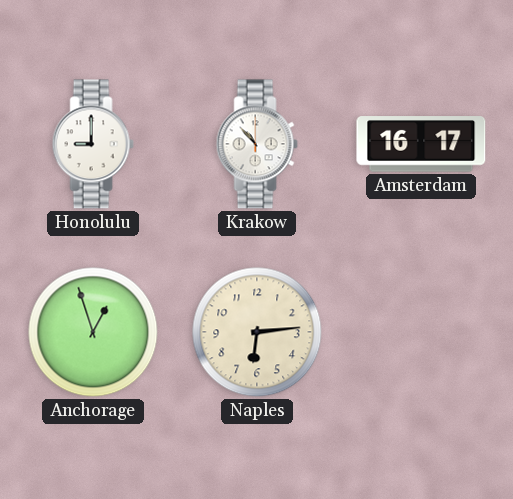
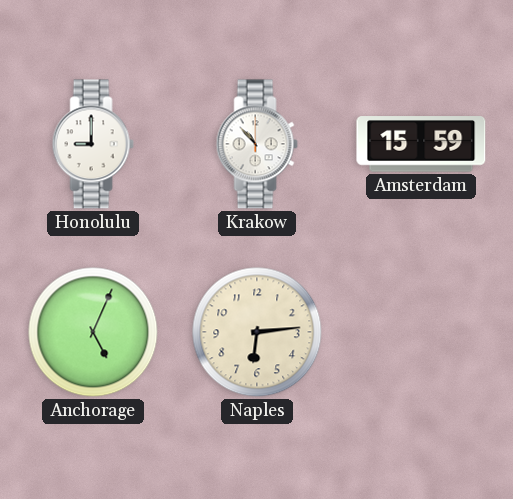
Amsterdam: 16:17 -> 15:59 (421, 144)
Anchorage: 12:57 -> 5:04 (93, 332)
